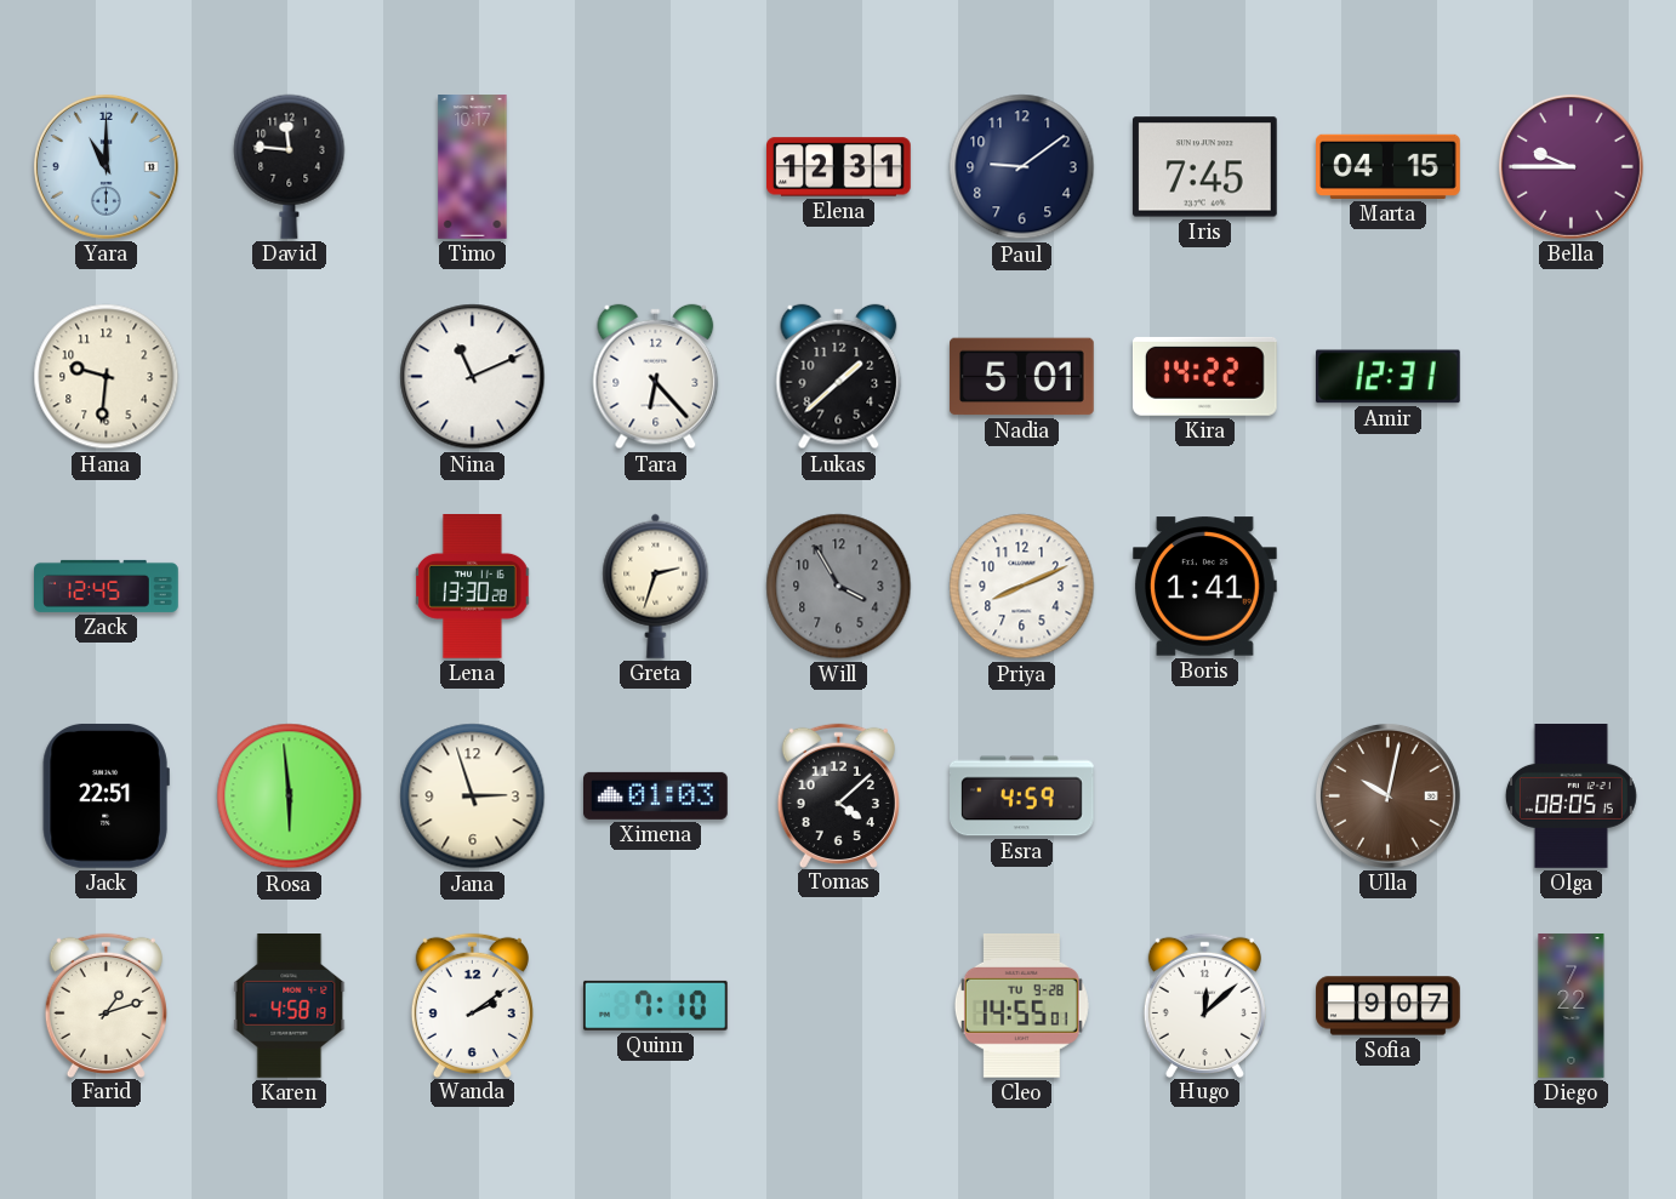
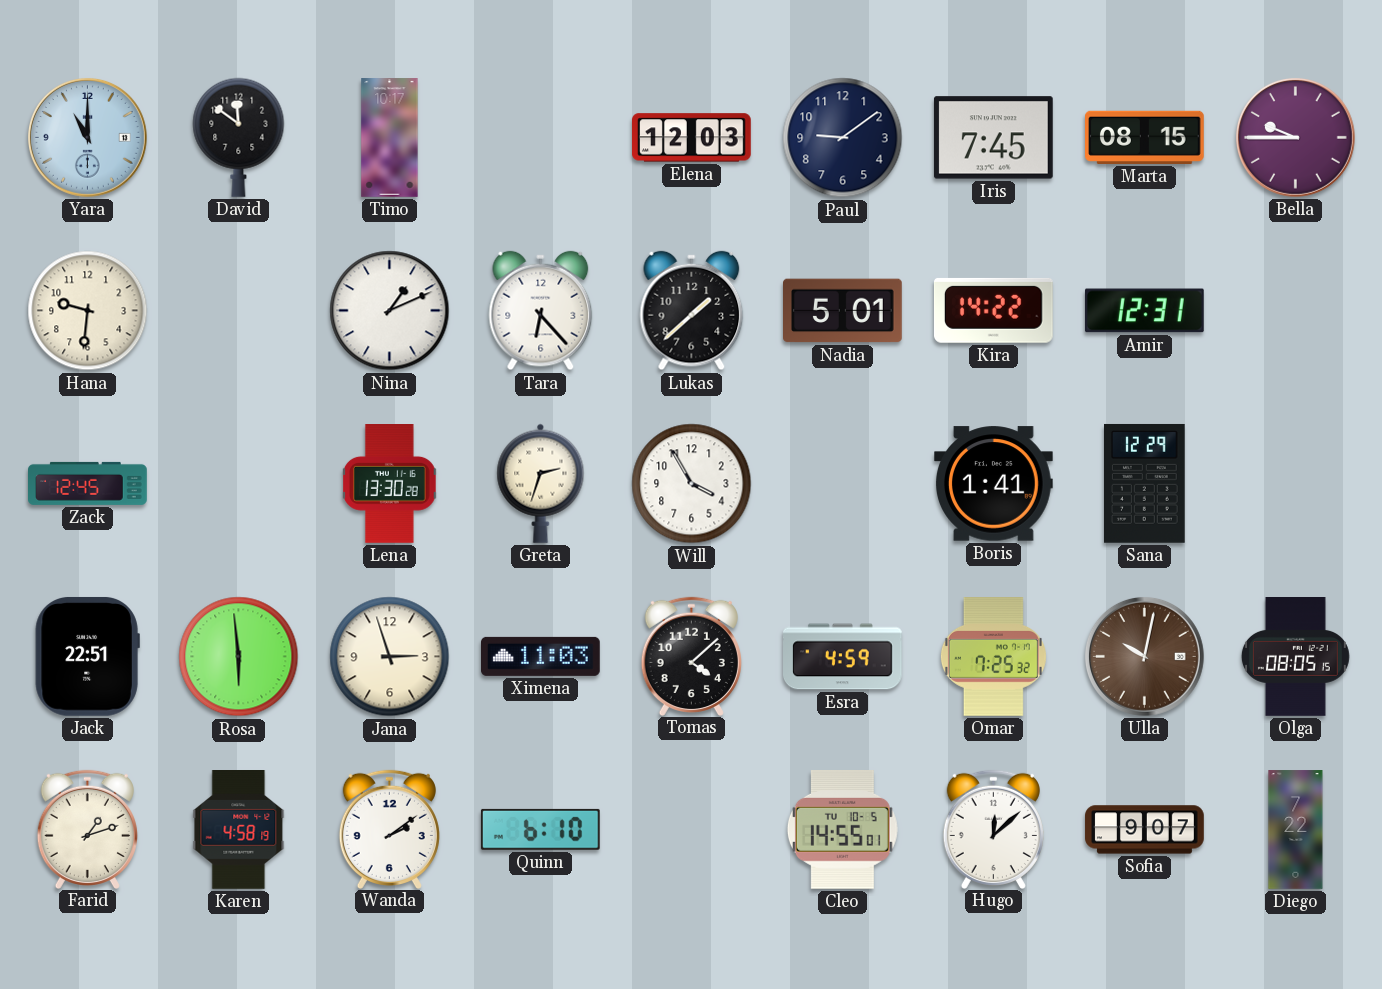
David: 11:46 -> 11:51 (239, 137)
Elena: 12:31 -> 12:03 (692, 138)
Marta: 04:15 -> 08:15 (1145, 137)
Nina: 11:11 -> 1:11 (390, 311)
Will dial: grey -> white (692, 484)
Priya: 8:11 -> none (1022, 587)
Sana: none -> 12:29 (1145, 483)
Ximena: 01:03 -> 11:03 (541, 656)
Omar: none -> 7:25 (993, 657)
Quinn: 7:10 -> 6:10 (540, 829)
Cleo date: TU 9-28 -> TU 10-5 (842, 829)
